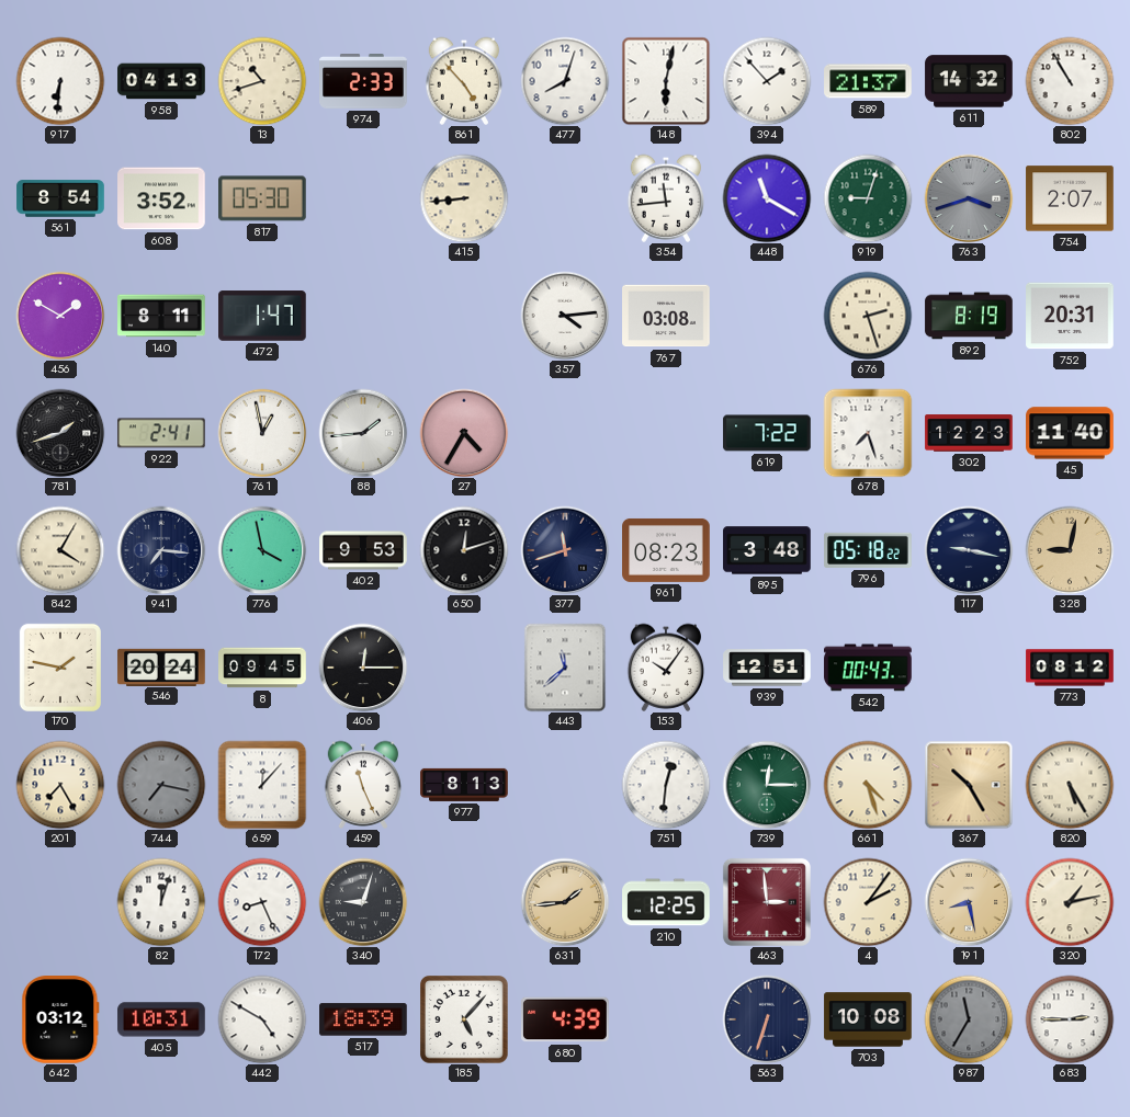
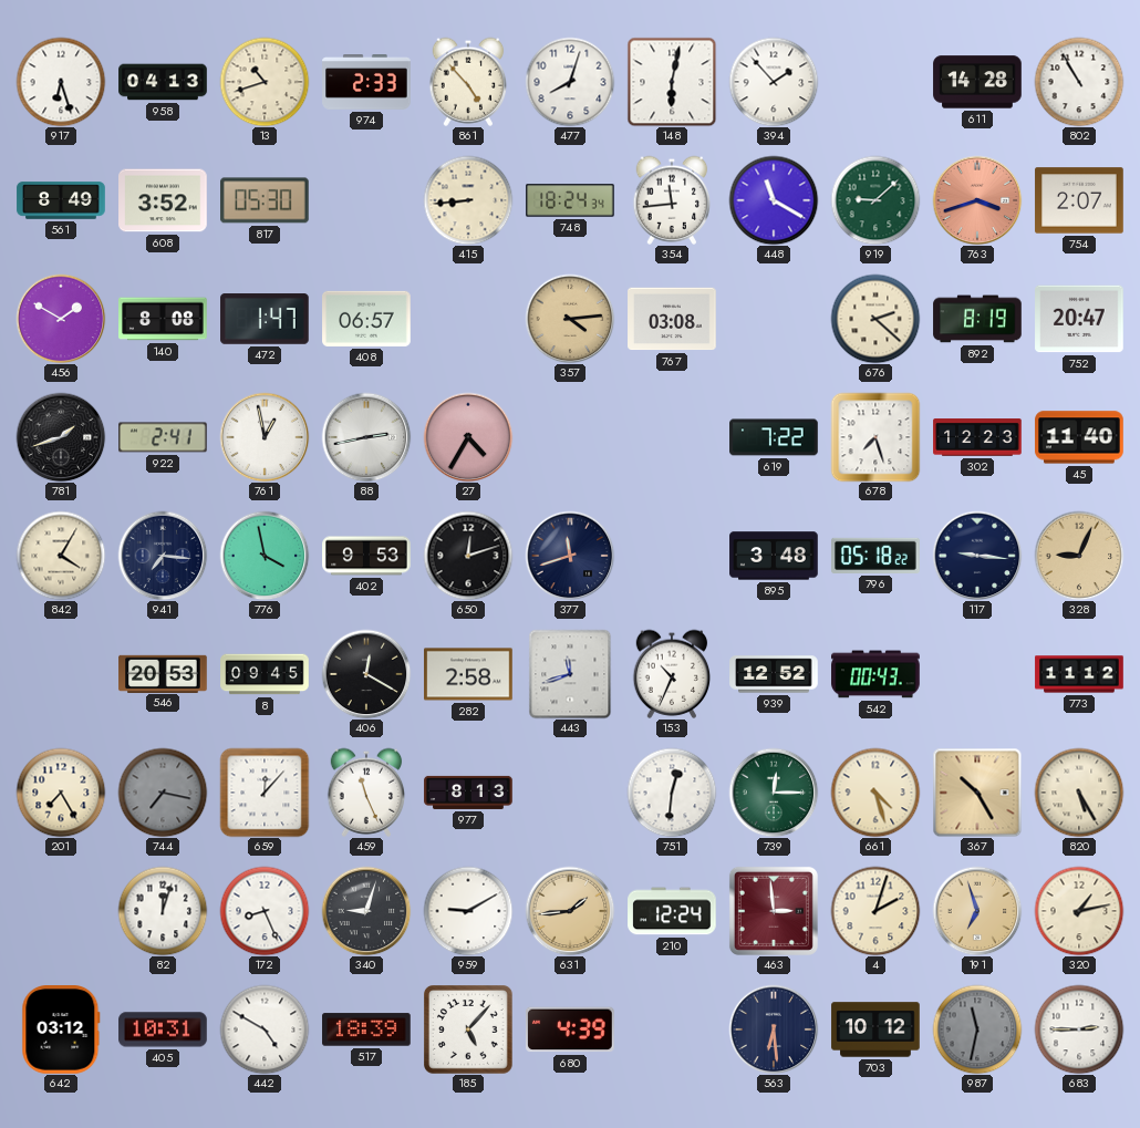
917: 6:31 -> 6:27 (61, 82)
589: 21:37 -> none (868, 81)
611: 14:32 -> 14:28 (977, 82)
561: 8:54 -> 8:49 (61, 200)
748: none -> 18:24 (570, 200)
919: 9:03 -> 9:08 (875, 200)
763 dial: grey -> salmon (977, 200)
140: 8:11 -> 8:08 (163, 319)
408: none -> 06:57 (366, 319)
357 dial: white -> champagne (570, 319)
676: 2:27 -> 2:22 (875, 319)
752: 20:31 -> 20:47 (1079, 319)
88: 1:44 -> 2:43 (366, 437)
961: 08:23 -> none (666, 550)
117: 9:17 -> 9:16 (977, 556)
328: 9:02 -> 9:04 (1079, 556)
170: 1:47 -> none (60, 668)
546: 20:24 -> 20:53 (163, 673)
406: 12:15 -> 12:20 (366, 674)
282: none -> 2:58 (468, 674)
443: 11:38 -> 11:42 (570, 674)
153: 10:06 -> 10:34 (672, 674)
939: 12:51 -> 12:52 (774, 674)
773: 08:12 -> 11:12 (1079, 674)
959: none -> 9:10 (468, 911)
210: 12:25 -> 12:24 (672, 911)
4: 2:06 -> 2:03 (875, 911)
191: 8:28 -> 6:57 (977, 911)
563: 6:33 -> 6:29 (774, 1029)
703: 10:08 -> 10:12 (875, 1029)
987: 11:35 -> 11:32 (977, 1029)
